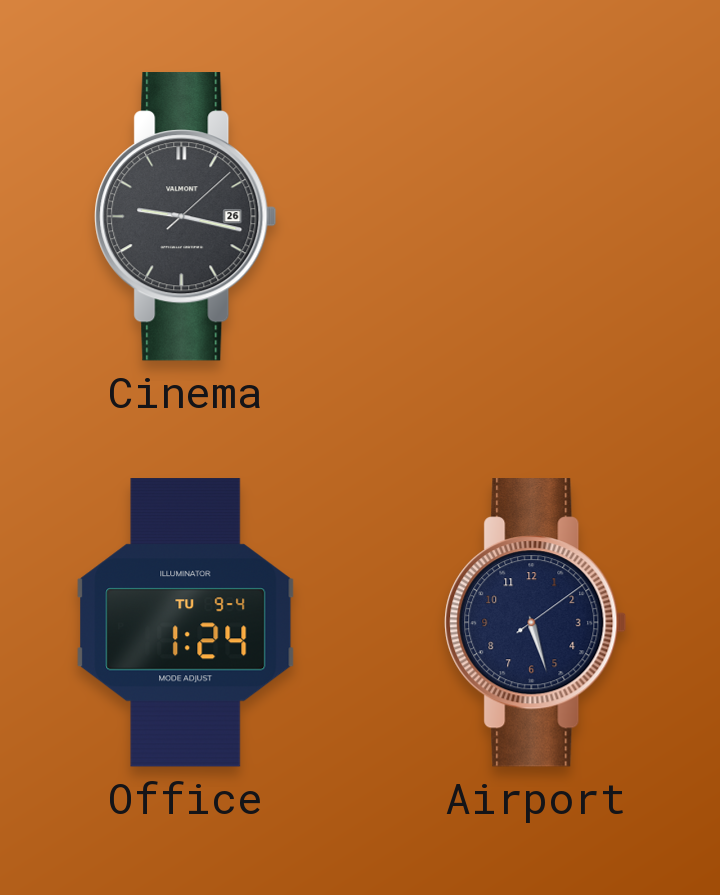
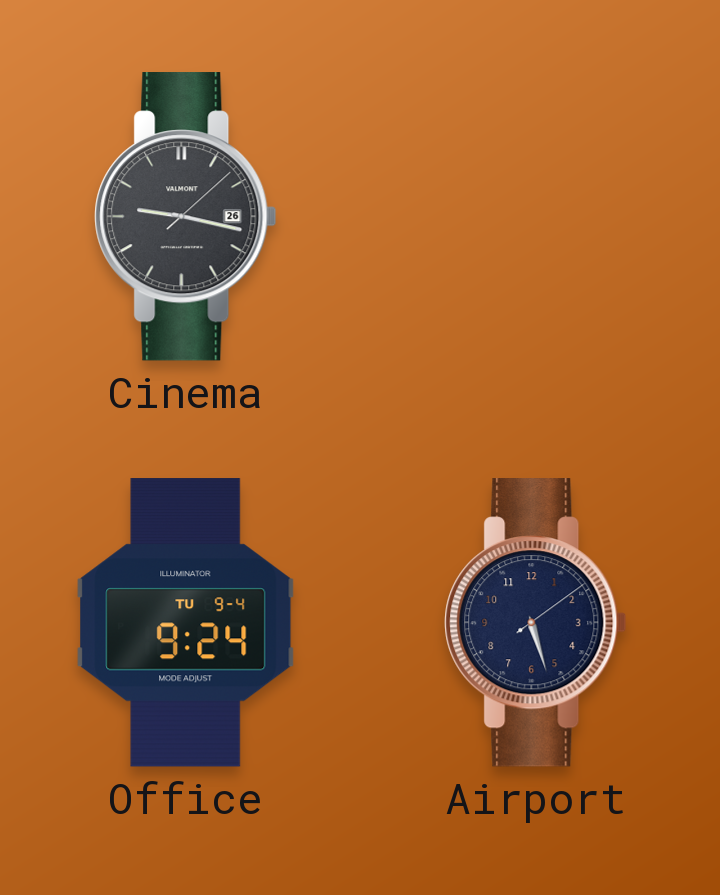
Office: 1:24 -> 9:24 (186, 623)
